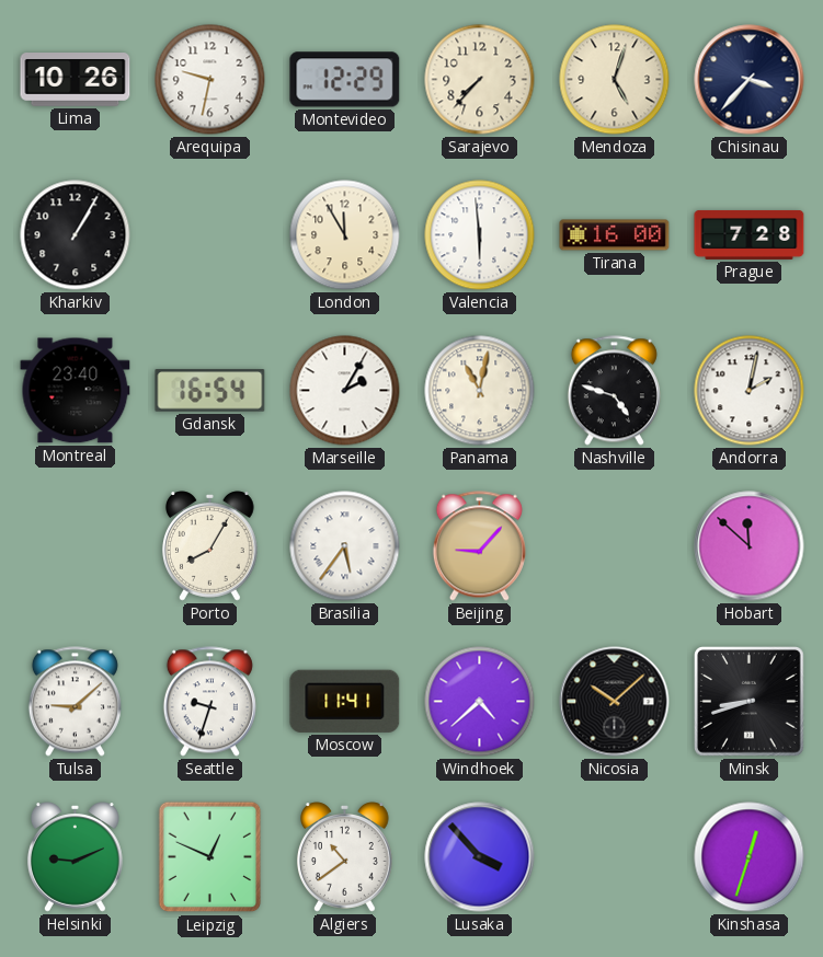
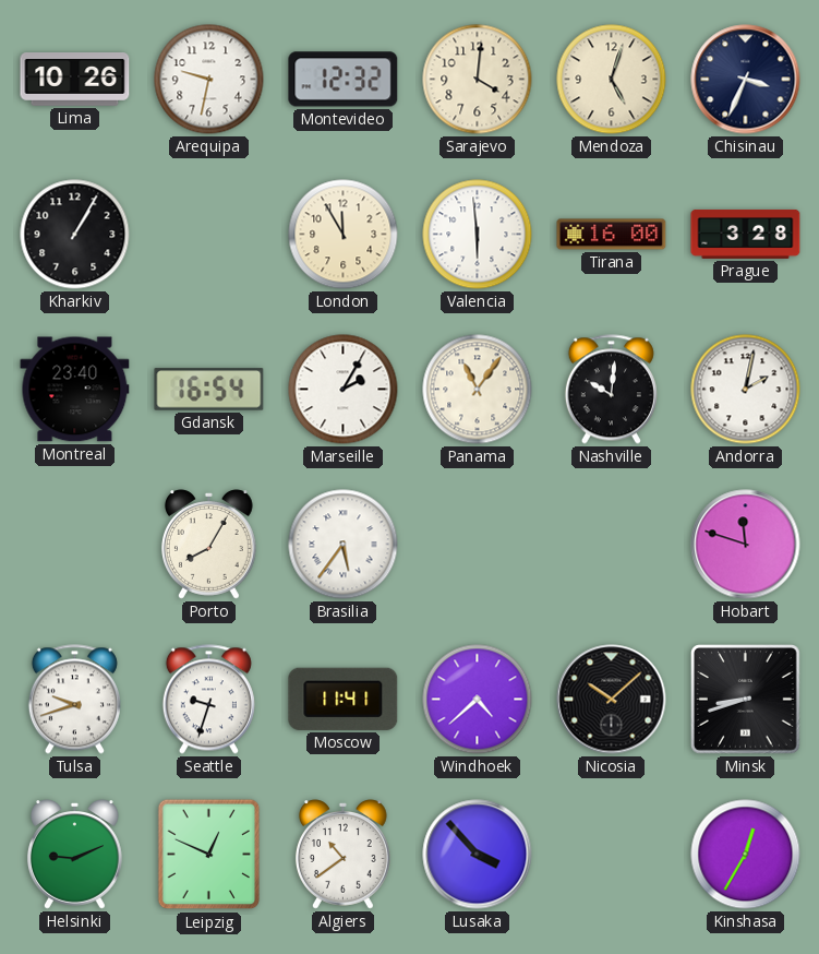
Montevideo: 12:29 -> 12:32 (344, 80)
Sarajevo: 7:37 -> 4:01 (478, 80)
Chisinau: 3:37 -> 3:34 (746, 80)
Prague: 7:28 -> 3:28 (746, 234)
Panama: 11:02 -> 11:06 (478, 390)
Nashville: 4:48 -> 10:01 (611, 390)
Beijing: 9:07 -> none (479, 546)
Hobart: 11:52 -> 11:48 (746, 545)
Tulsa: 9:08 -> 9:42 (74, 700)
Kinshasa: 12:33 -> 12:35 (746, 855)
